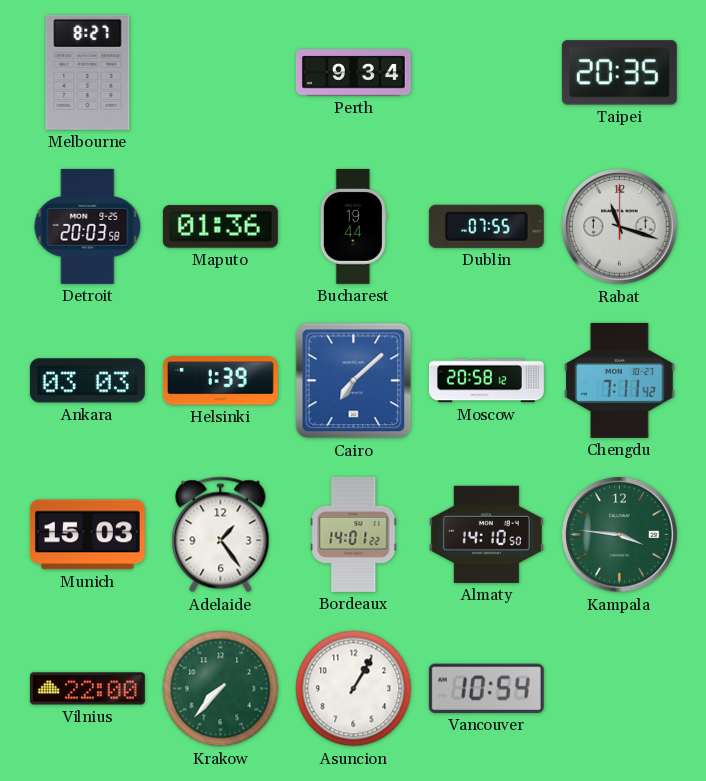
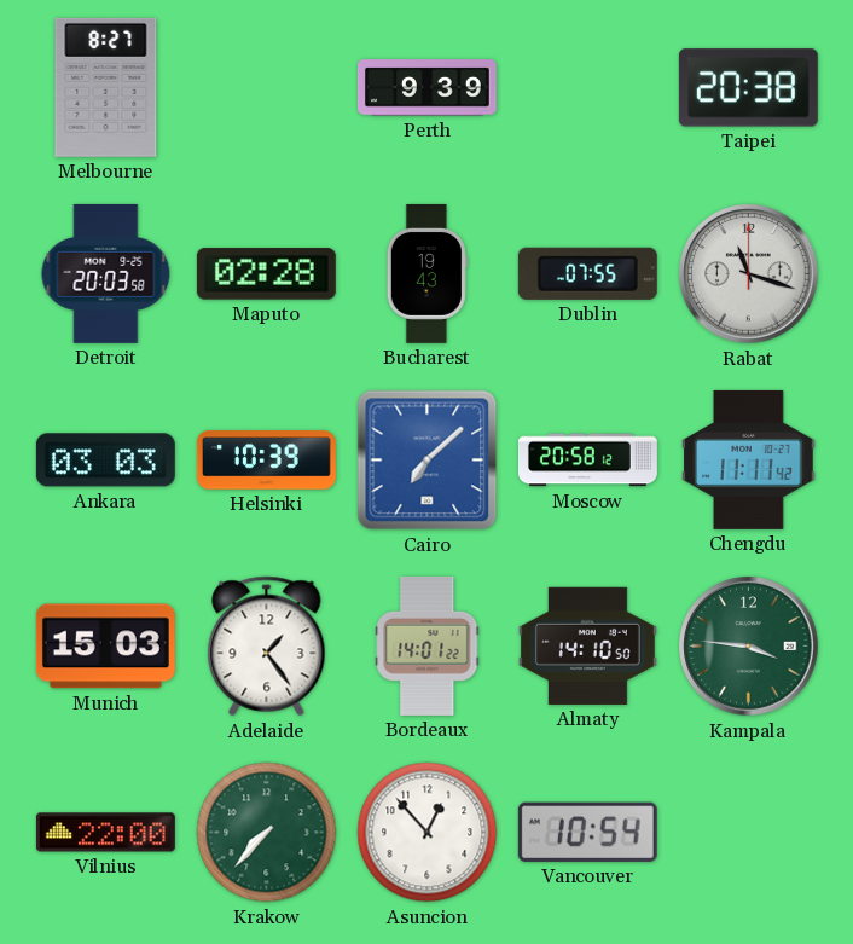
Perth: 9:34 -> 9:39 (426, 88)
Taipei: 20:35 -> 20:38 (748, 88)
Maputo: 01:36 -> 02:28 (266, 274)
Bucharest: 19:44 -> 19:43 (426, 273)
Helsinki: 1:39 -> 10:39 (266, 461)
Chengdu: 7:11 -> 11:11 (749, 459)
Asuncion: 1:05 -> 12:53 (428, 833)
